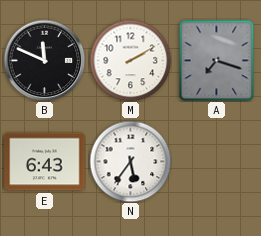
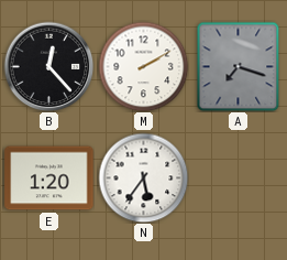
B: 11:49 -> 12:23 (48, 66)
E: 6:43 -> 1:20 (49, 178)
